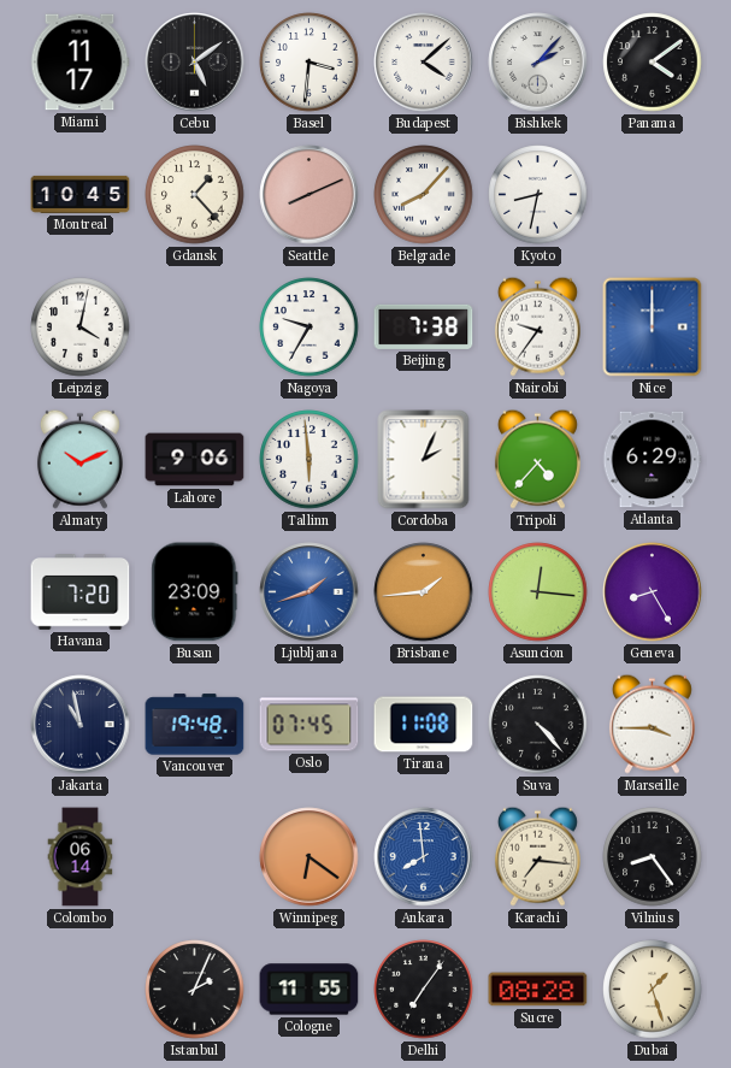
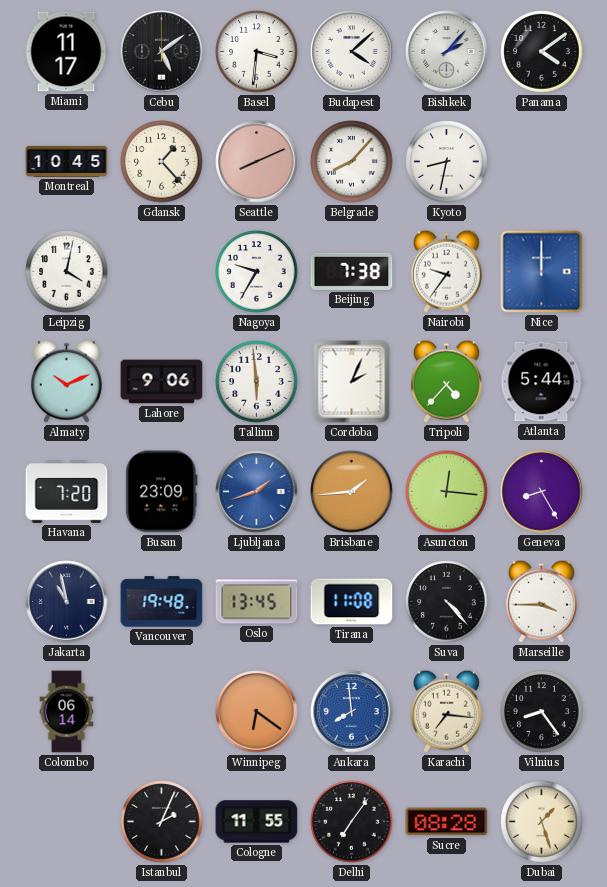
Atlanta: 6:29 -> 5:44 (541, 382)
Oslo: 07:45 -> 13:45 (257, 602)
